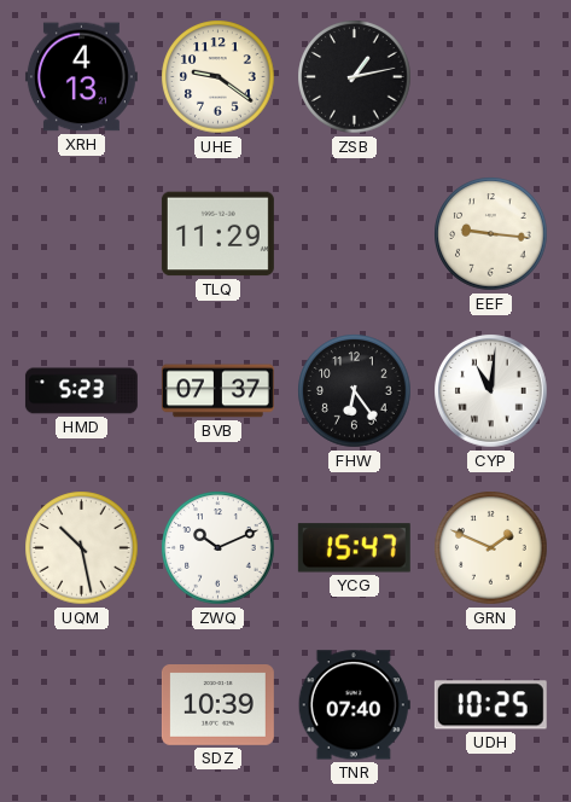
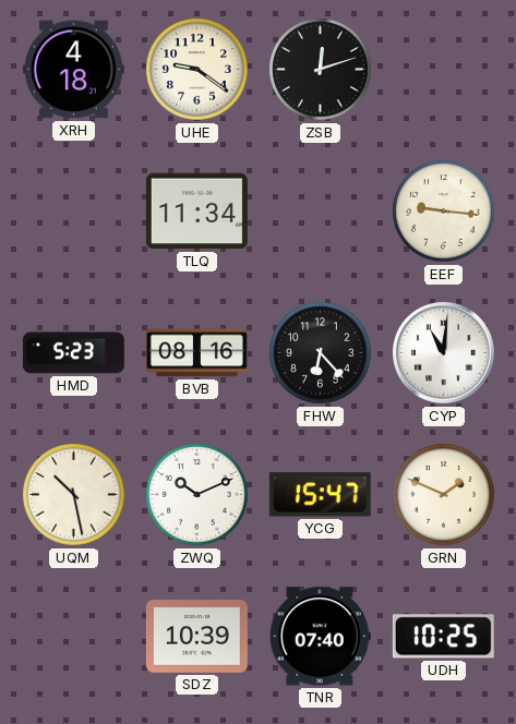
XRH: 4:13 -> 4:18 (73, 70)
ZSB: 1:13 -> 12:12 (321, 70)
TLQ: 11:29 -> 11:34 (196, 212)
BVB: 07:37 -> 08:16 (196, 353)
FHW: 6:24 -> 6:23 (321, 353)
